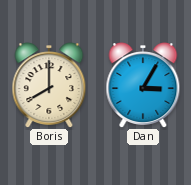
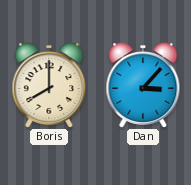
Dan: 3:05 -> 3:07 (143, 85)
